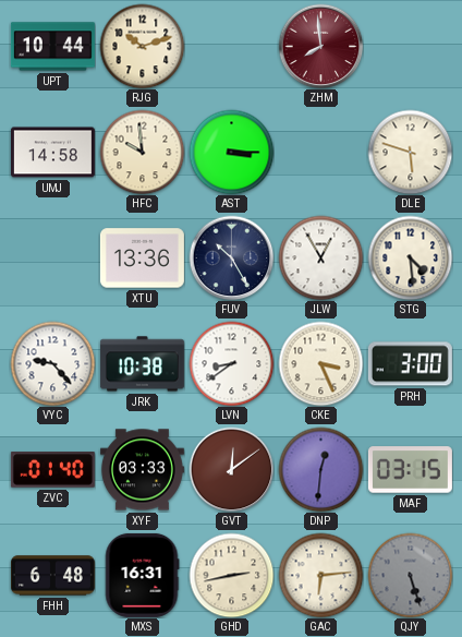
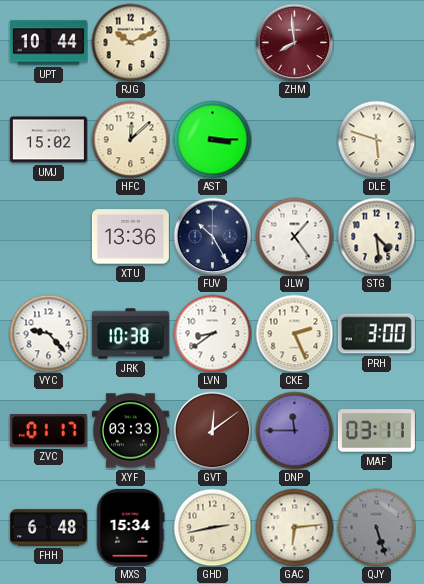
RJG: 10:12 -> 10:11 (130, 42)
UMJ: 14:58 -> 15:02 (48, 140)
HFC: 9:59 -> 12:08 (130, 139)
JLW: 12:55 -> 1:24 (294, 236)
CKE: 3:26 -> 2:26 (294, 333)
ZVC: 01:40 -> 01:17 (48, 431)
DNP: 12:31 -> 11:45 (294, 430)
MAF: 03:15 -> 03:11 (376, 431)
MXS: 16:31 -> 15:34 (130, 527)
